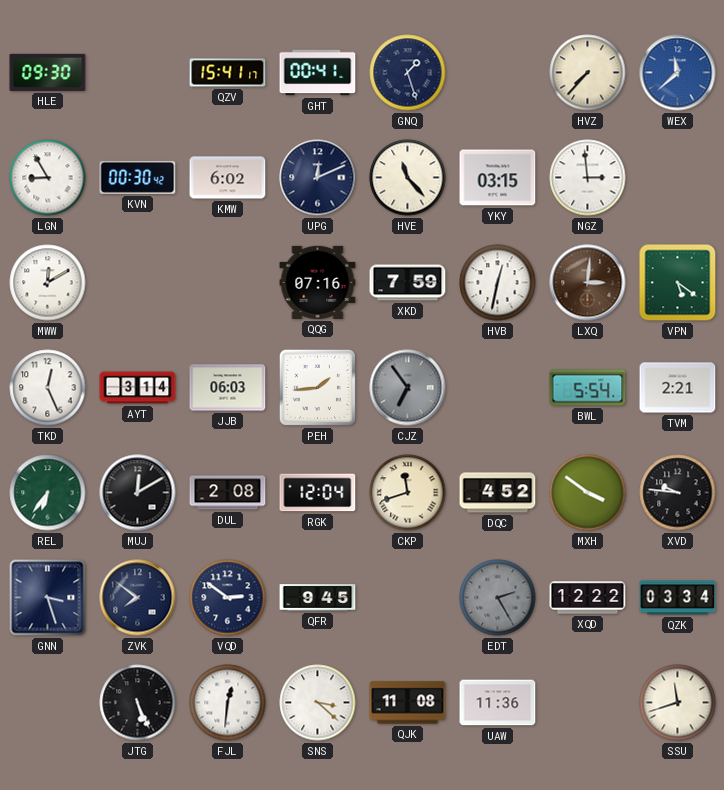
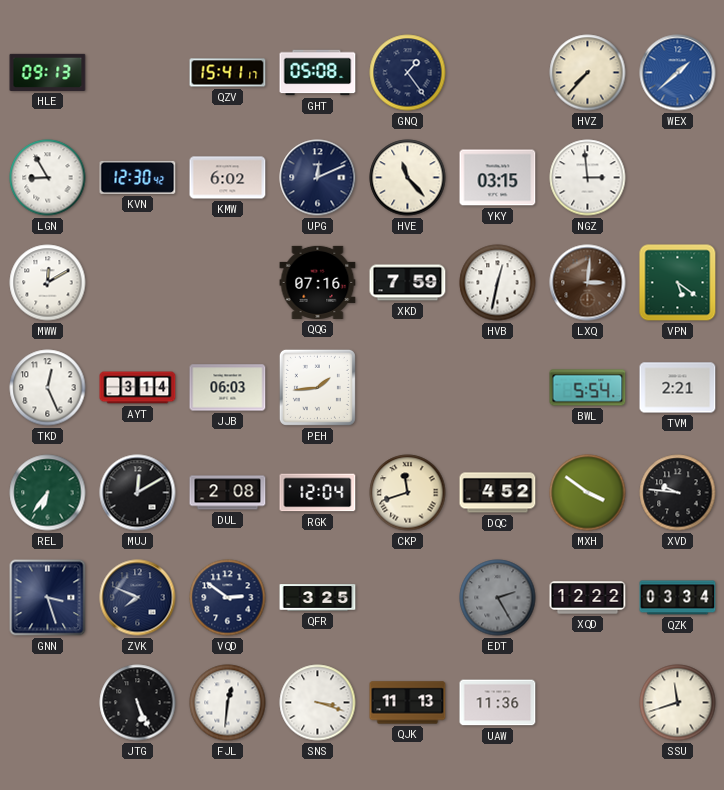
HLE: 09:30 -> 09:13 (48, 72)
GHT: 00:41 -> 05:08 (318, 73)
GNQ: 1:27 -> 1:24 (408, 73)
WEX: 11:38 -> 1:38 (678, 73)
KVN: 00:30 -> 12:30 (138, 177)
CJZ: 6:54 -> none (408, 388)
ZVK: 7:51 -> 7:49 (138, 598)
QFR: 9:45 -> 3:25 (318, 598)
SNS: 3:22 -> 3:18 (318, 703)
QJK: 11:08 -> 11:13 (408, 703)
